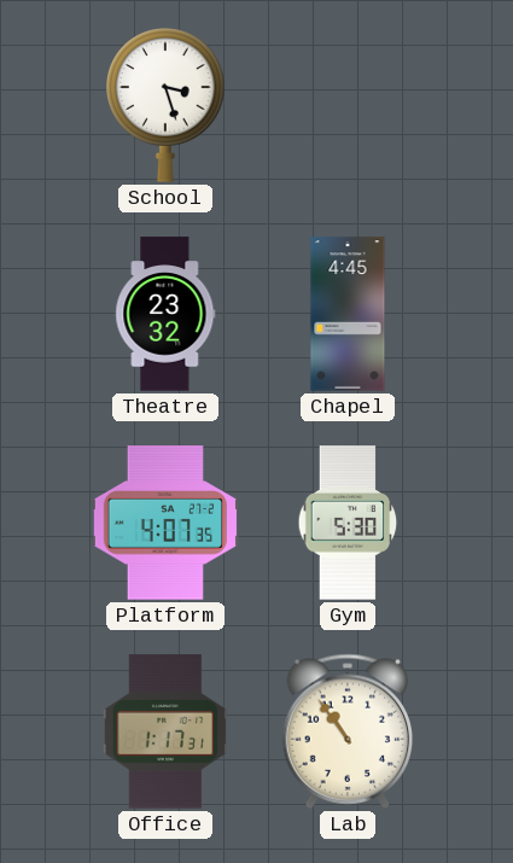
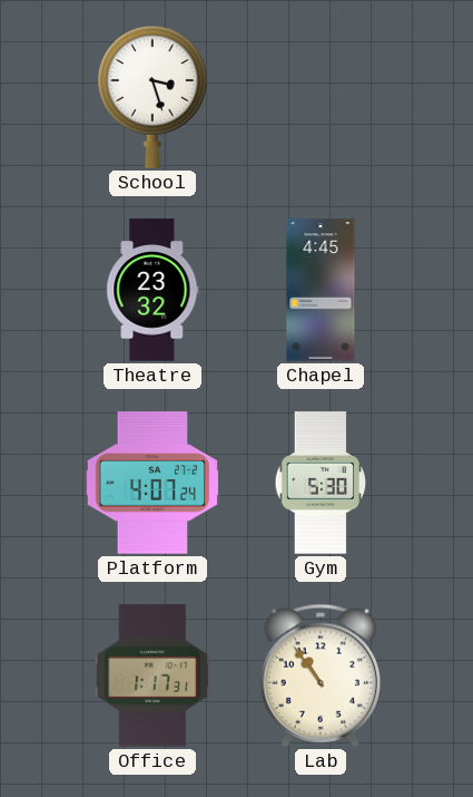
Platform: 4:07:35 -> 4:07:24 (151, 483)
